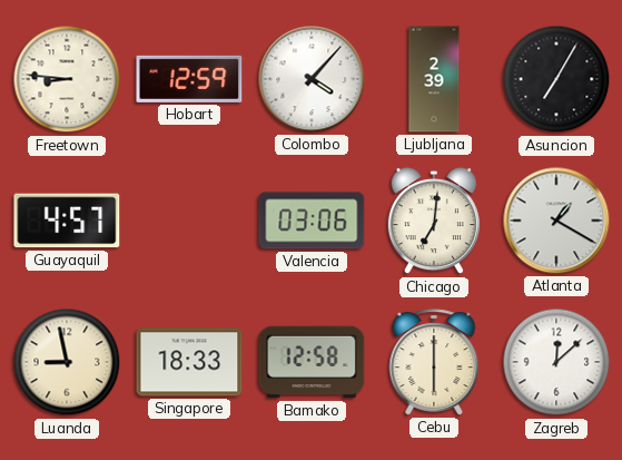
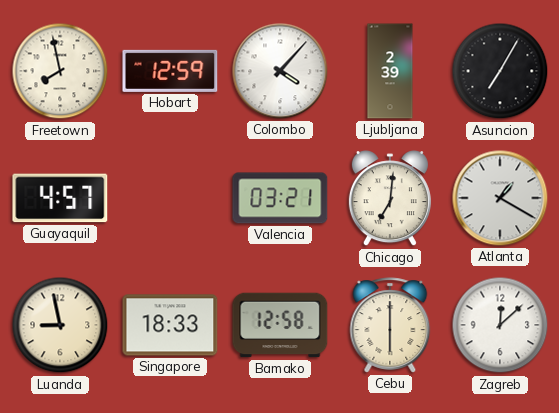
Freetown: 8:46 -> 7:58 (60, 71)
Valencia: 03:06 -> 03:21 (280, 198)
